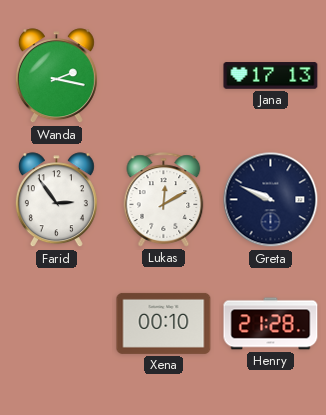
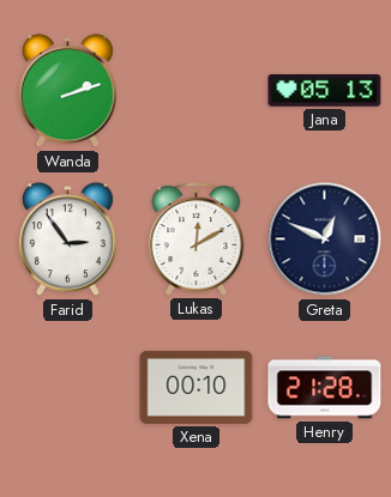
Wanda: 2:17 -> 2:12 (67, 91)
Jana: 17:13 -> 05:13 (325, 91)
Greta: 9:49 -> 12:49 (325, 240)
